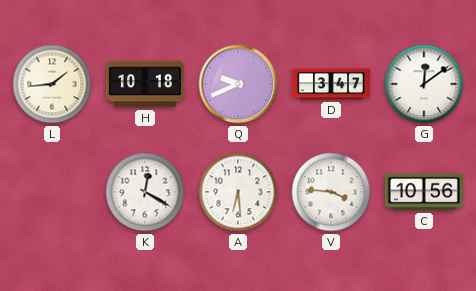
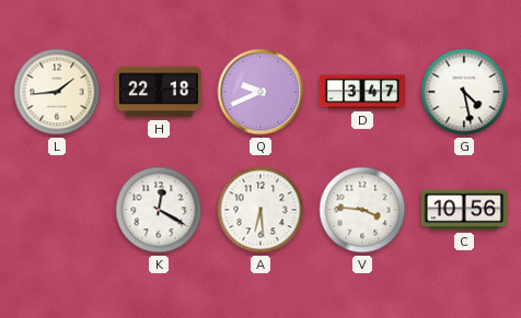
H: 10:18 -> 22:18 (159, 92)
G: 12:09 -> 4:28 (464, 92)
